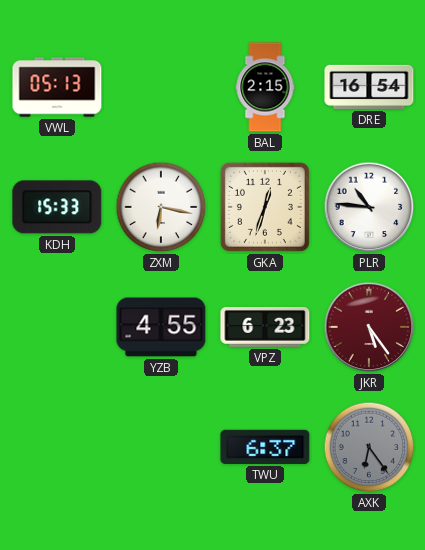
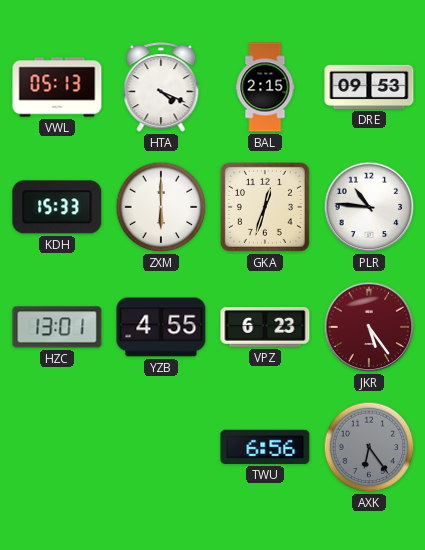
HTA: none -> 4:19 (161, 88)
DRE: 16:54 -> 09:53 (369, 87)
ZXM: 6:17 -> 6:00 (161, 207)
HZC: none -> 13:01 (57, 327)
TWU: 6:37 -> 6:56 (265, 447)
